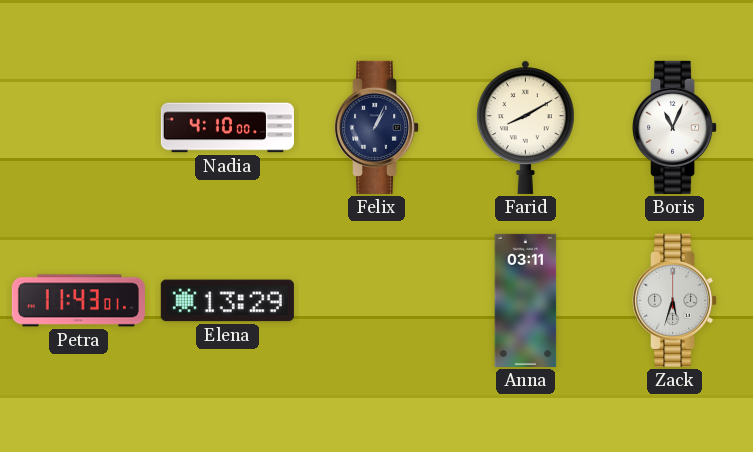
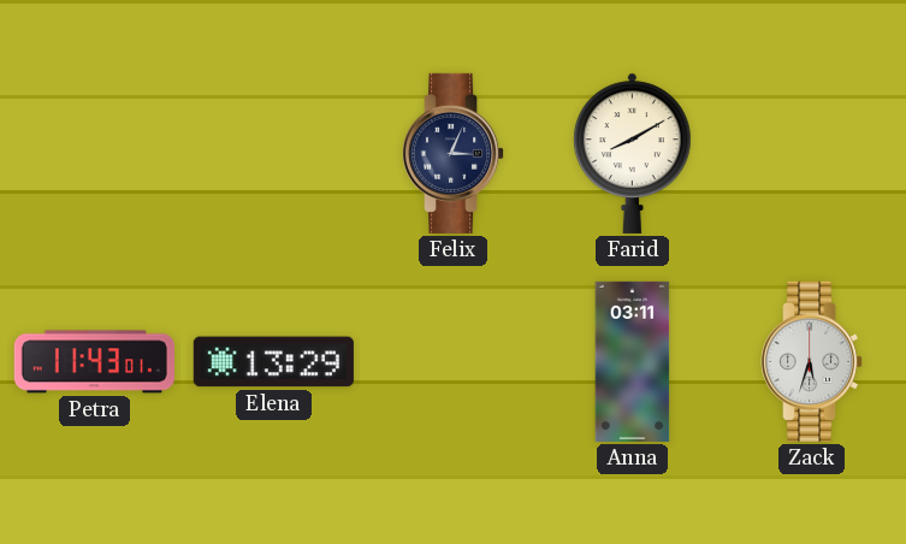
Nadia: 4:10 -> none (227, 128)
Felix: 1:04 -> 3:04 (455, 153)
Boris: 11:04 -> none (676, 127)
